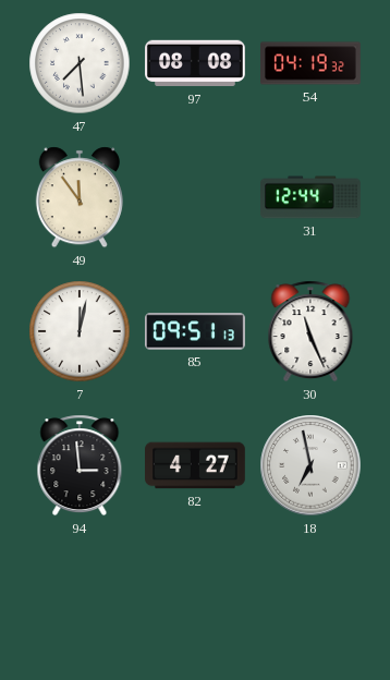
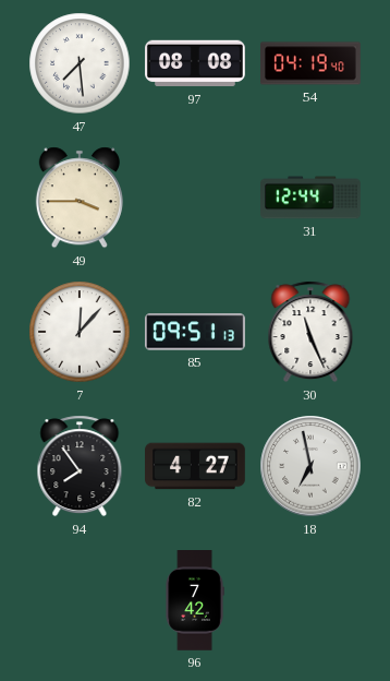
54: 04:19:32 -> 04:19:40 (312, 63)
49: 11:54 -> 3:45 (80, 198)
7: 12:02 -> 12:07 (80, 332)
94: 2:59 -> 7:54 (80, 466)
96: none -> 7:42 (195, 601)
